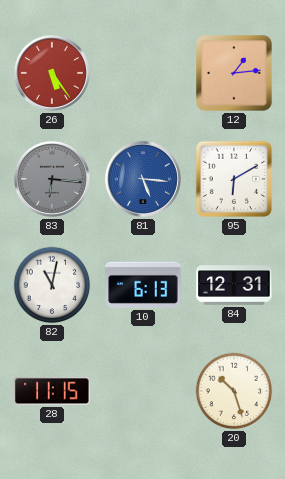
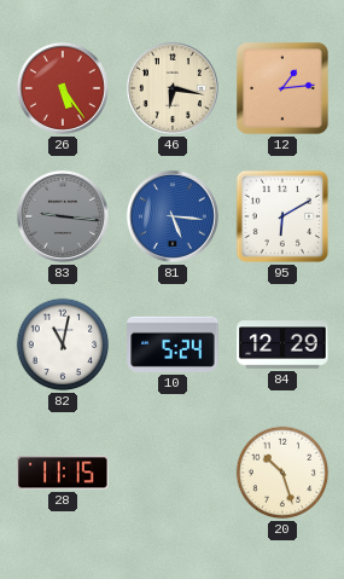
46: none -> 6:17 (173, 88)
83: 6:16 -> 9:16 (63, 216)
10: 6:13 -> 5:24 (173, 344)
84: 12:31 -> 12:29 (282, 344)
